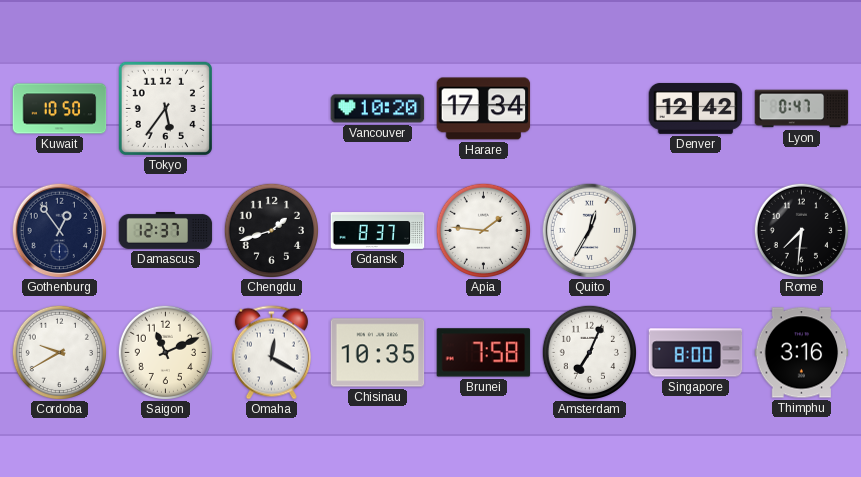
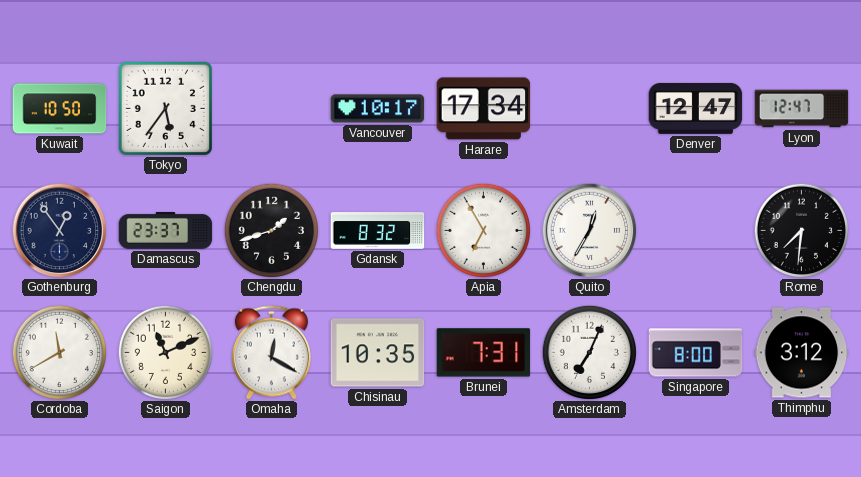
Vancouver: 10:20 -> 10:17 (378, 109)
Denver: 12:42 -> 12:47 (696, 109)
Lyon: 0:47 -> 12:47 (802, 109)
Damascus: 12:37 -> 23:37 (166, 230)
Gdansk: 8:37 -> 8:32 (378, 231)
Apia: 1:46 -> 6:55 (483, 230)
Cordoba: 9:40 -> 11:40 (59, 352)
Brunei: 7:58 -> 7:31 (484, 353)
Thimphu: 3:16 -> 3:12 (802, 353)
